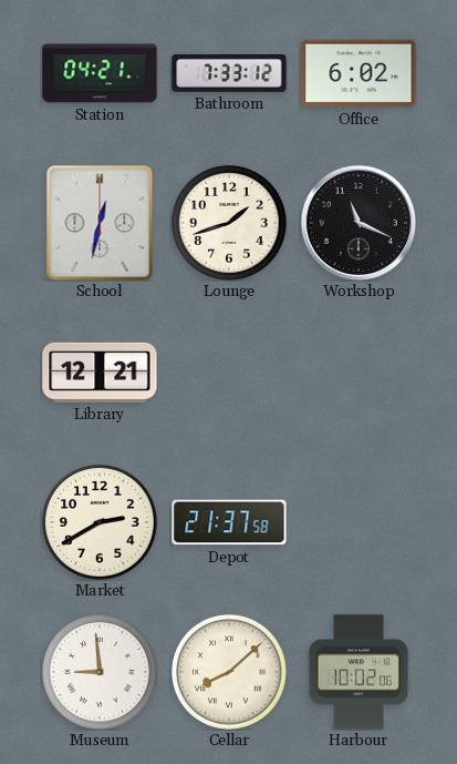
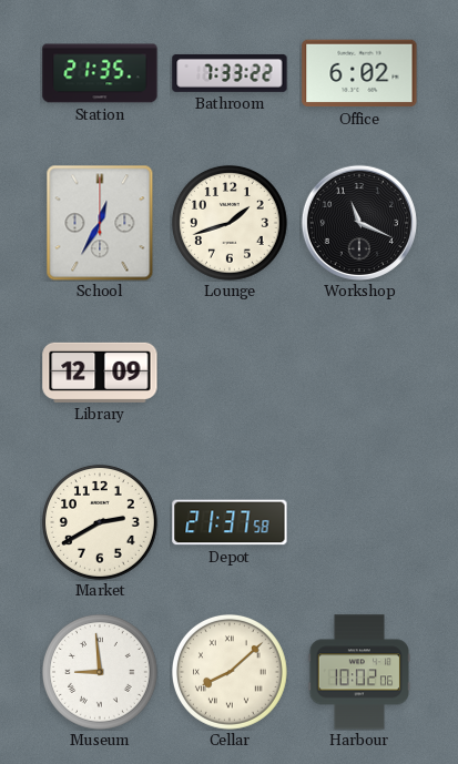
Station: 04:21 -> 21:35 (100, 73)
Bathroom: 7:33:12 -> 7:33:22 (230, 73)
School: 12:32 -> 12:35 (100, 223)
Library: 12:21 -> 12:09 (100, 373)
